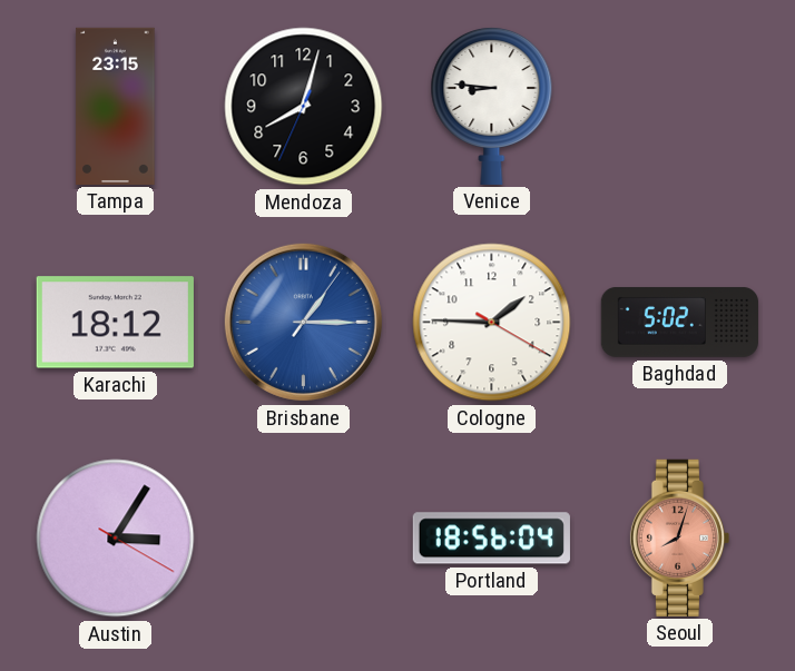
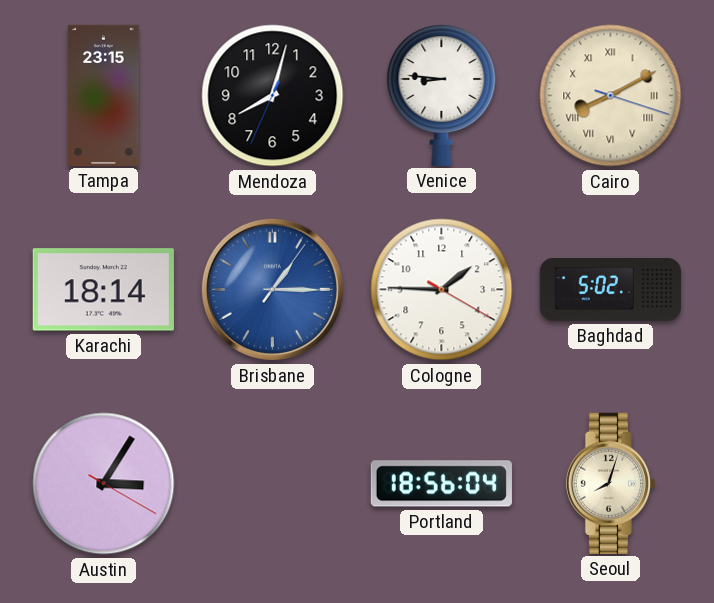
Cairo: none -> 8:10 (611, 96)
Karachi: 18:12 -> 18:14 (103, 290)
Seoul dial: salmon -> cream (610, 483)
